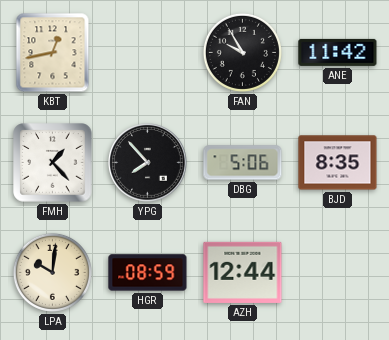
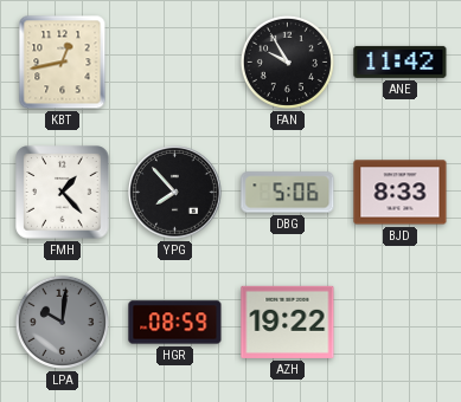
BJD: 8:35 -> 8:33 (401, 193)
LPA dial: cream -> grey (62, 322)
AZH: 12:44 -> 19:22 (288, 322)
